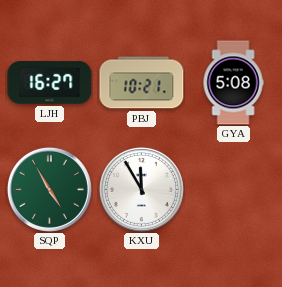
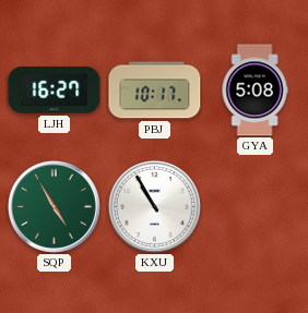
PBJ: 10:21 -> 10:17 (155, 91)
KXU: 11:55 -> 10:55 (154, 206)
